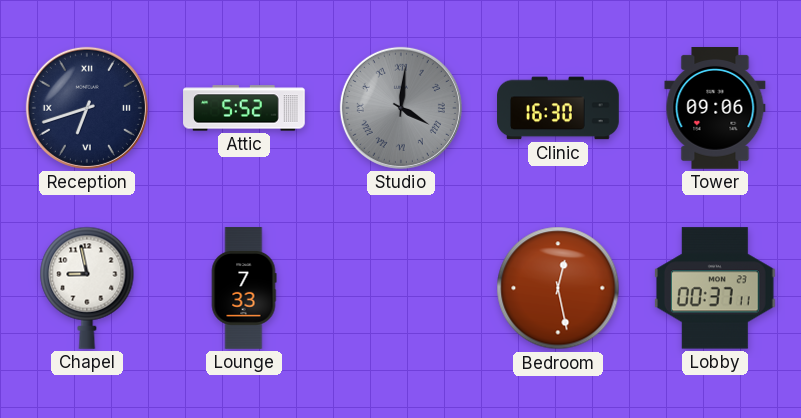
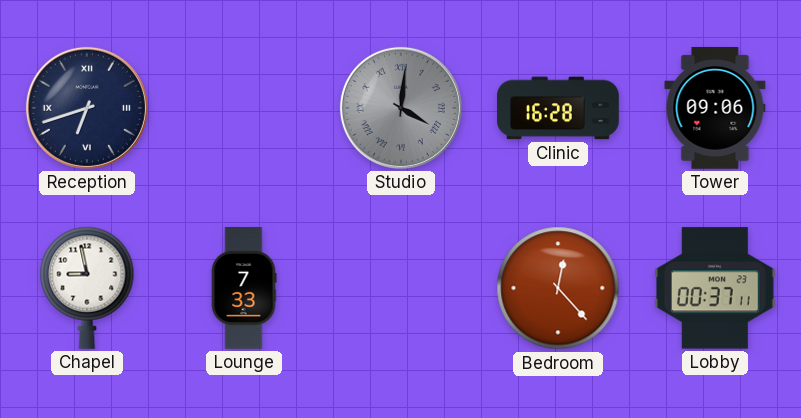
Attic: 5:52 -> none (244, 108)
Clinic: 16:30 -> 16:28 (558, 108)
Bedroom: 12:28 -> 12:23 (558, 288)
